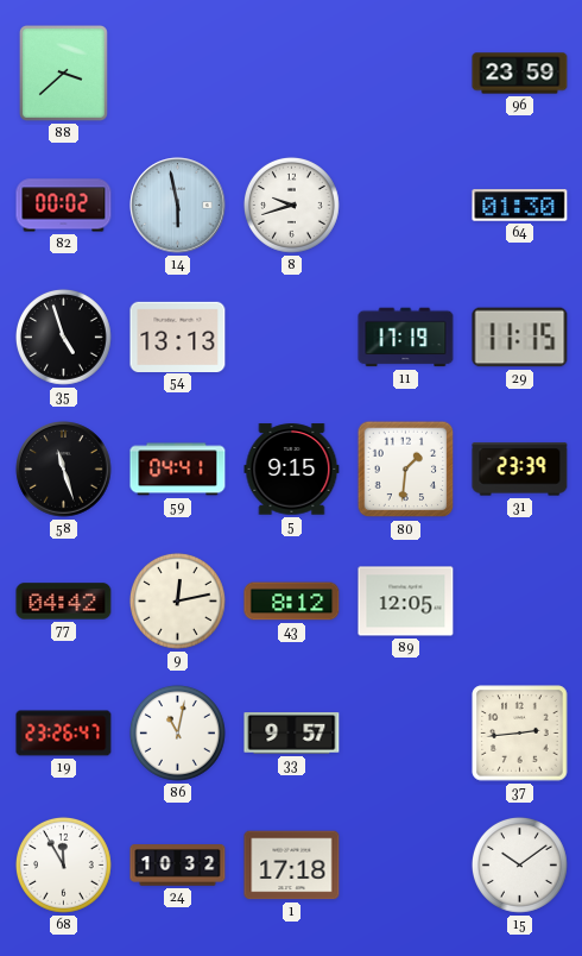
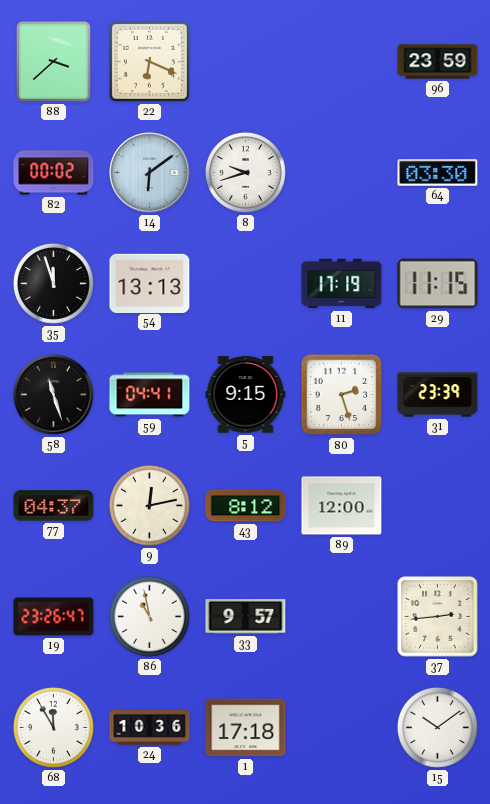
22: none -> 6:19 (149, 61)
14: 5:58 -> 6:09 (150, 173)
64: 01:30 -> 03:30 (438, 173)
35: 4:57 -> 11:57 (53, 283)
80: 1:31 -> 2:27 (342, 395)
77: 04:42 -> 04:37 (54, 506)
89: 12:05 -> 12:00 (342, 506)
86: 11:02 -> 10:58 (149, 616)
24: 10:32 -> 10:36 (150, 728)
